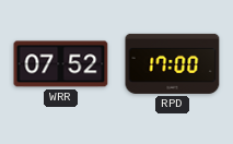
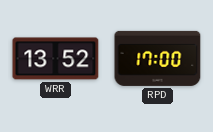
WRR: 07:52 -> 13:52 (56, 59)
